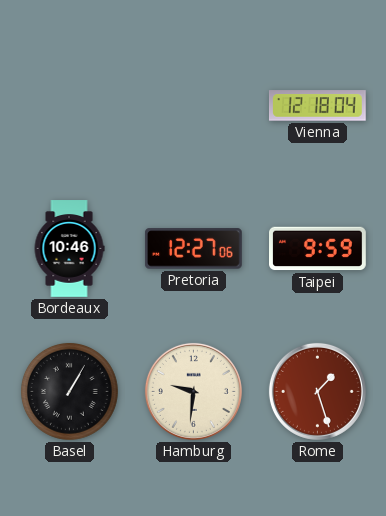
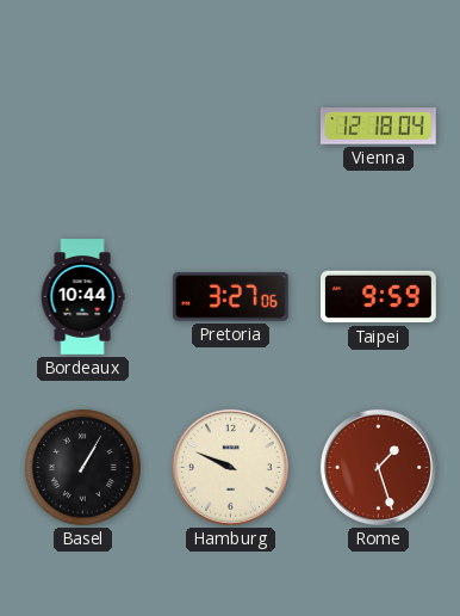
Bordeaux: 10:46 -> 10:44 (82, 297)
Pretoria: 12:27 -> 3:27 (230, 297)
Hamburg: 9:31 -> 9:49 (230, 467)
